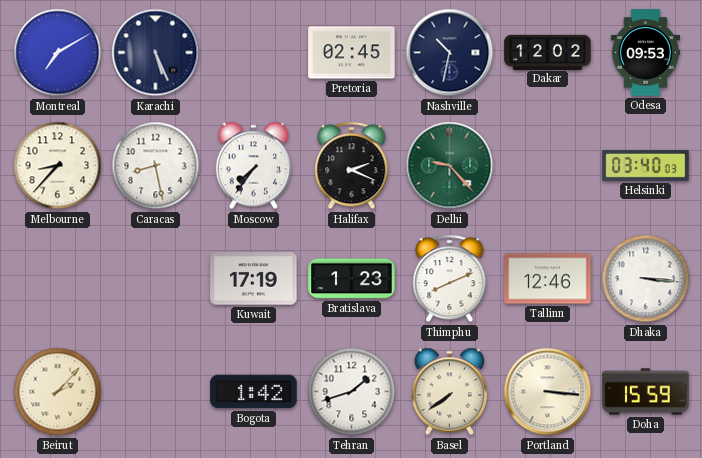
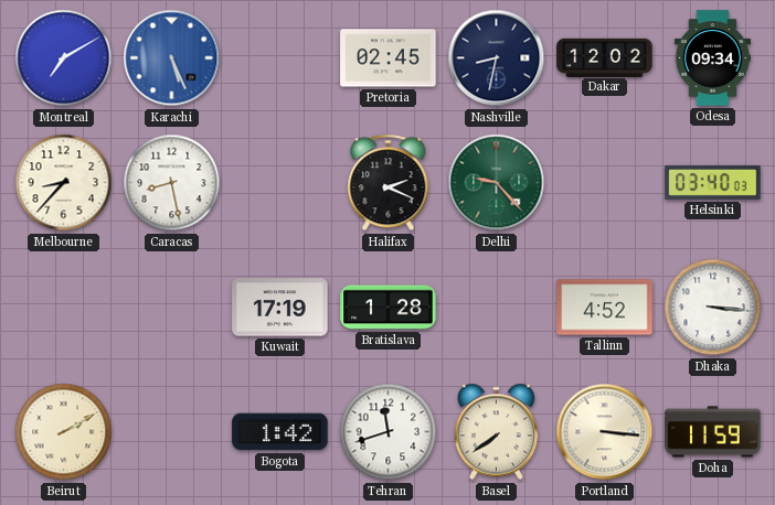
Karachi dial: navy -> blue (172, 58)
Nashville: 10:32 -> 8:32 (497, 58)
Odesa: 09:53 -> 09:34 (712, 58)
Moscow: 7:36 -> none (254, 166)
Bratislava: 1:23 -> 1:28 (389, 308)
Thimphu: 8:11 -> none (450, 279)
Tallinn: 12:46 -> 4:52 (605, 308)
Beirut: 2:07 -> 2:10 (64, 432)
Tehran: 1:42 -> 11:42 (389, 432)
Doha: 15:59 -> 11:59 (713, 432)
